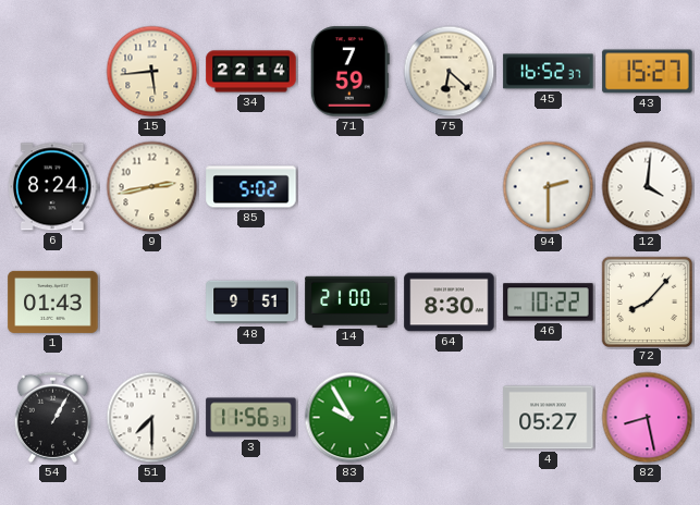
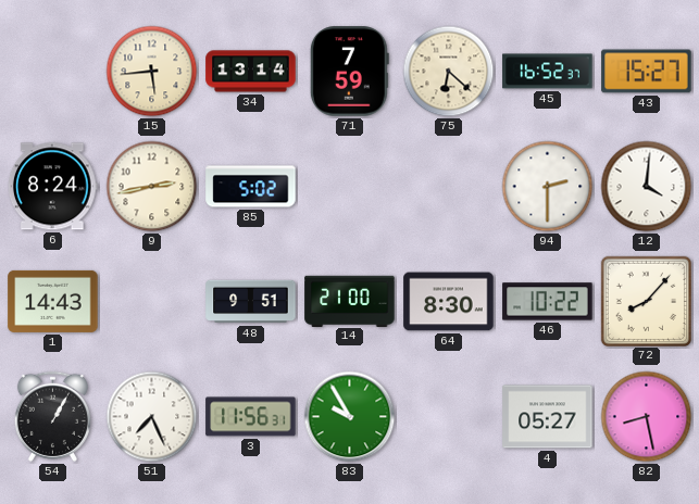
34: 22:14 -> 13:14 (251, 72)
1: 01:43 -> 14:43 (53, 301)
51: 7:30 -> 7:26 (152, 417)
